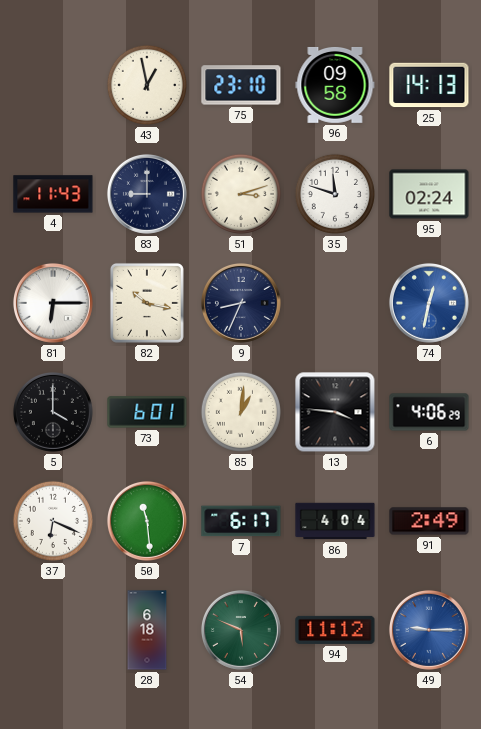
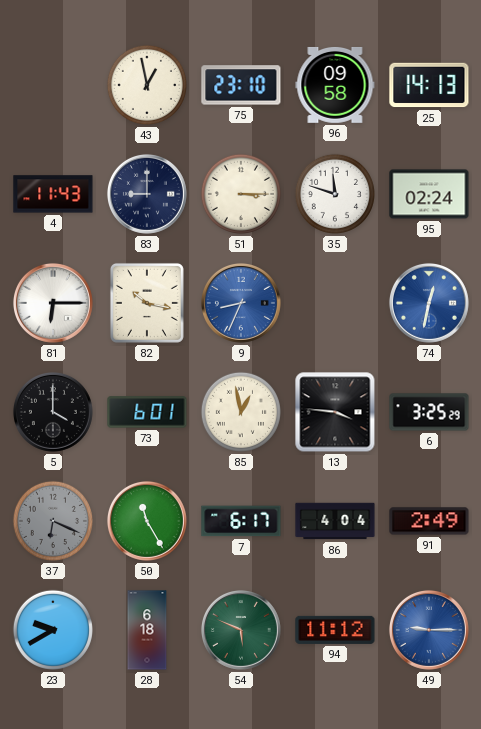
51: 3:12 -> 3:15 (241, 194)
9 dial: navy -> blue (241, 303)
85: 1:01 -> 12:58 (241, 412)
6: 4:06 -> 3:25 (429, 412)
37 dial: white -> grey (53, 521)
50: 11:29 -> 11:25 (147, 521)
23: none -> 9:40 (53, 630)
